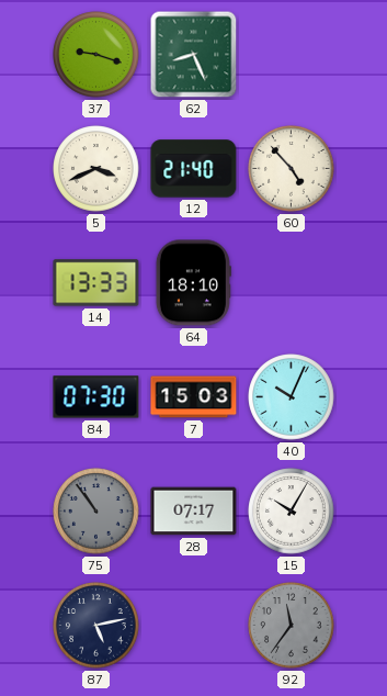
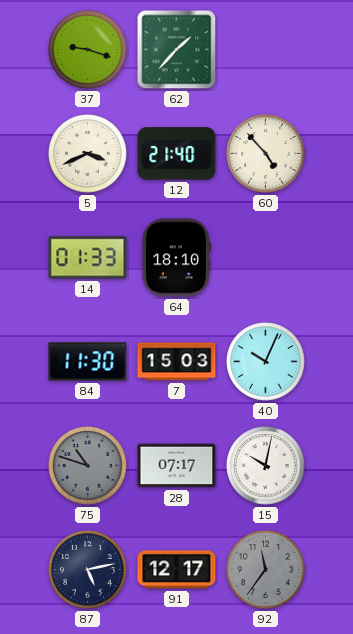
62: 8:26 -> 1:37 (177, 50)
14: 13:33 -> 01:33 (88, 258)
84: 07:30 -> 11:30 (88, 362)
75: 10:54 -> 10:48 (88, 466)
15: 10:05 -> 10:02 (266, 466)
91: none -> 12:17 (177, 570)
